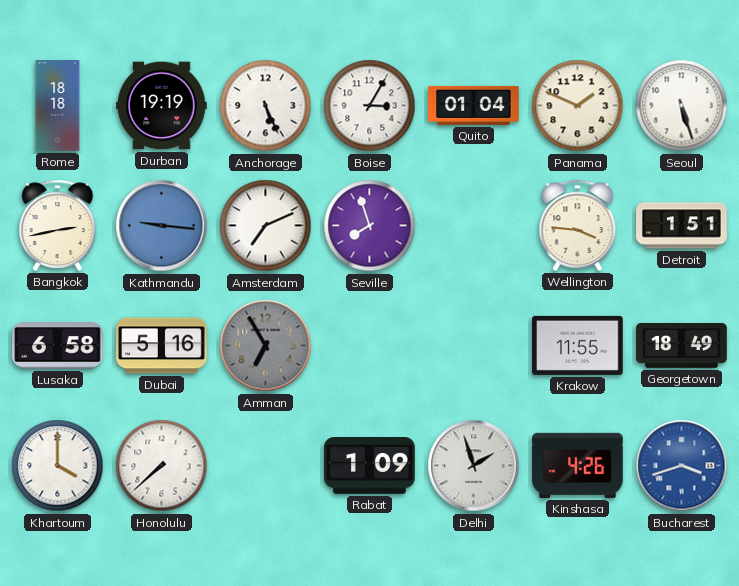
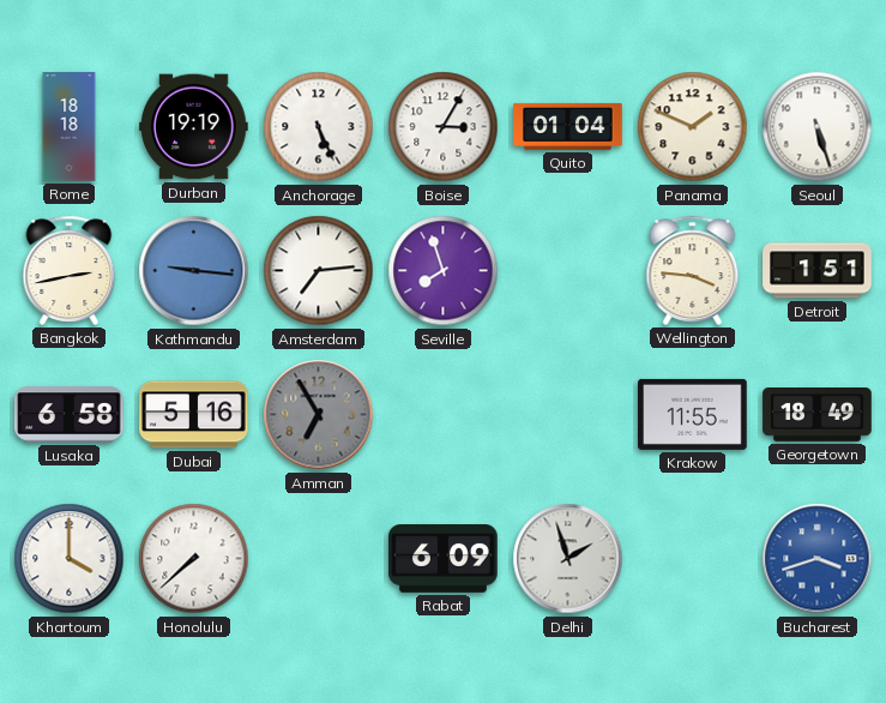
Amsterdam: 7:11 -> 7:14 (319, 271)
Rabat: 1:09 -> 6:09 (444, 559)
Kinshasa: 4:26 -> none (578, 465)
